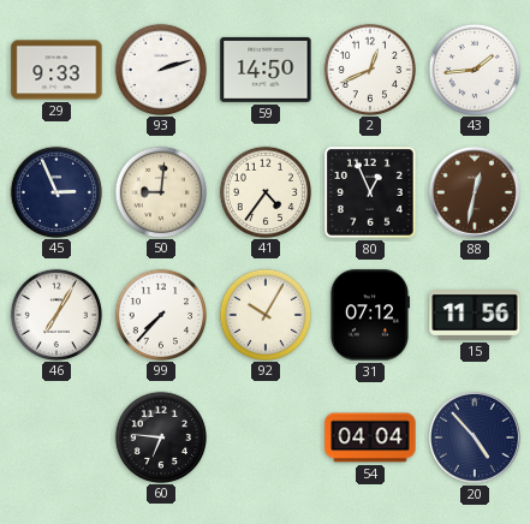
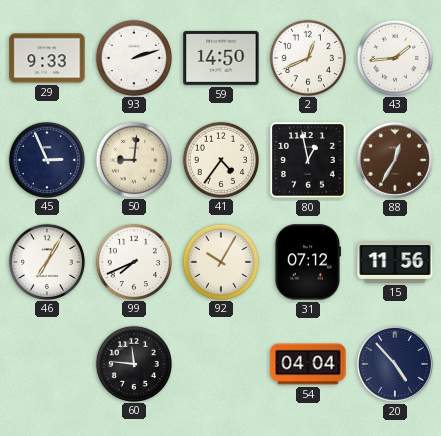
80: 12:56 -> 12:58 (308, 160)
88: 12:32 -> 12:35 (396, 161)
99: 7:37 -> 7:41 (133, 261)
60: 6:46 -> 11:46 (133, 363)
